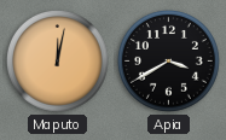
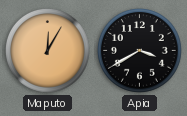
Maputo: 12:02 -> 12:05 (47, 50)
